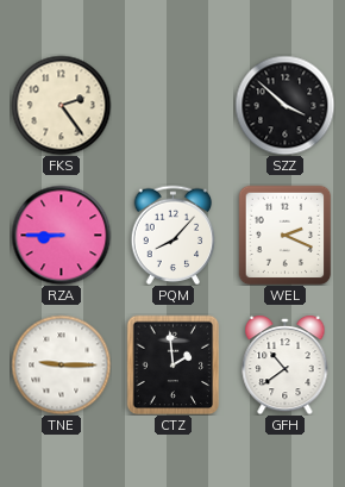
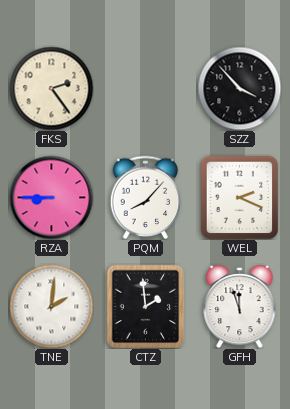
SZZ: 3:52 -> 3:53 (239, 88)
TNE: 9:15 -> 2:01 (51, 306)
GFH: 10:39 -> 11:57 (240, 306)
